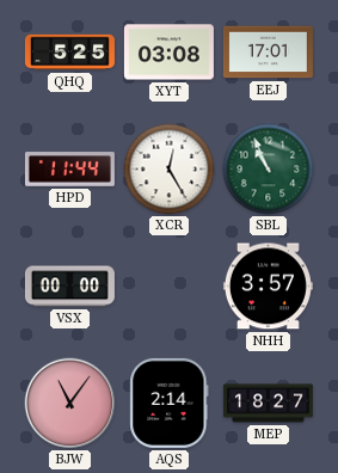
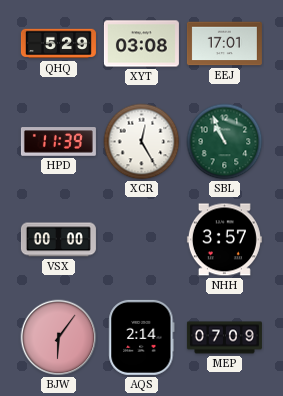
QHQ: 5:25 -> 5:29 (58, 44)
HPD: 11:44 -> 11:39 (58, 142)
BJW: 11:06 -> 6:06 (59, 338)
MEP: 18:27 -> 07:09 (224, 338)
